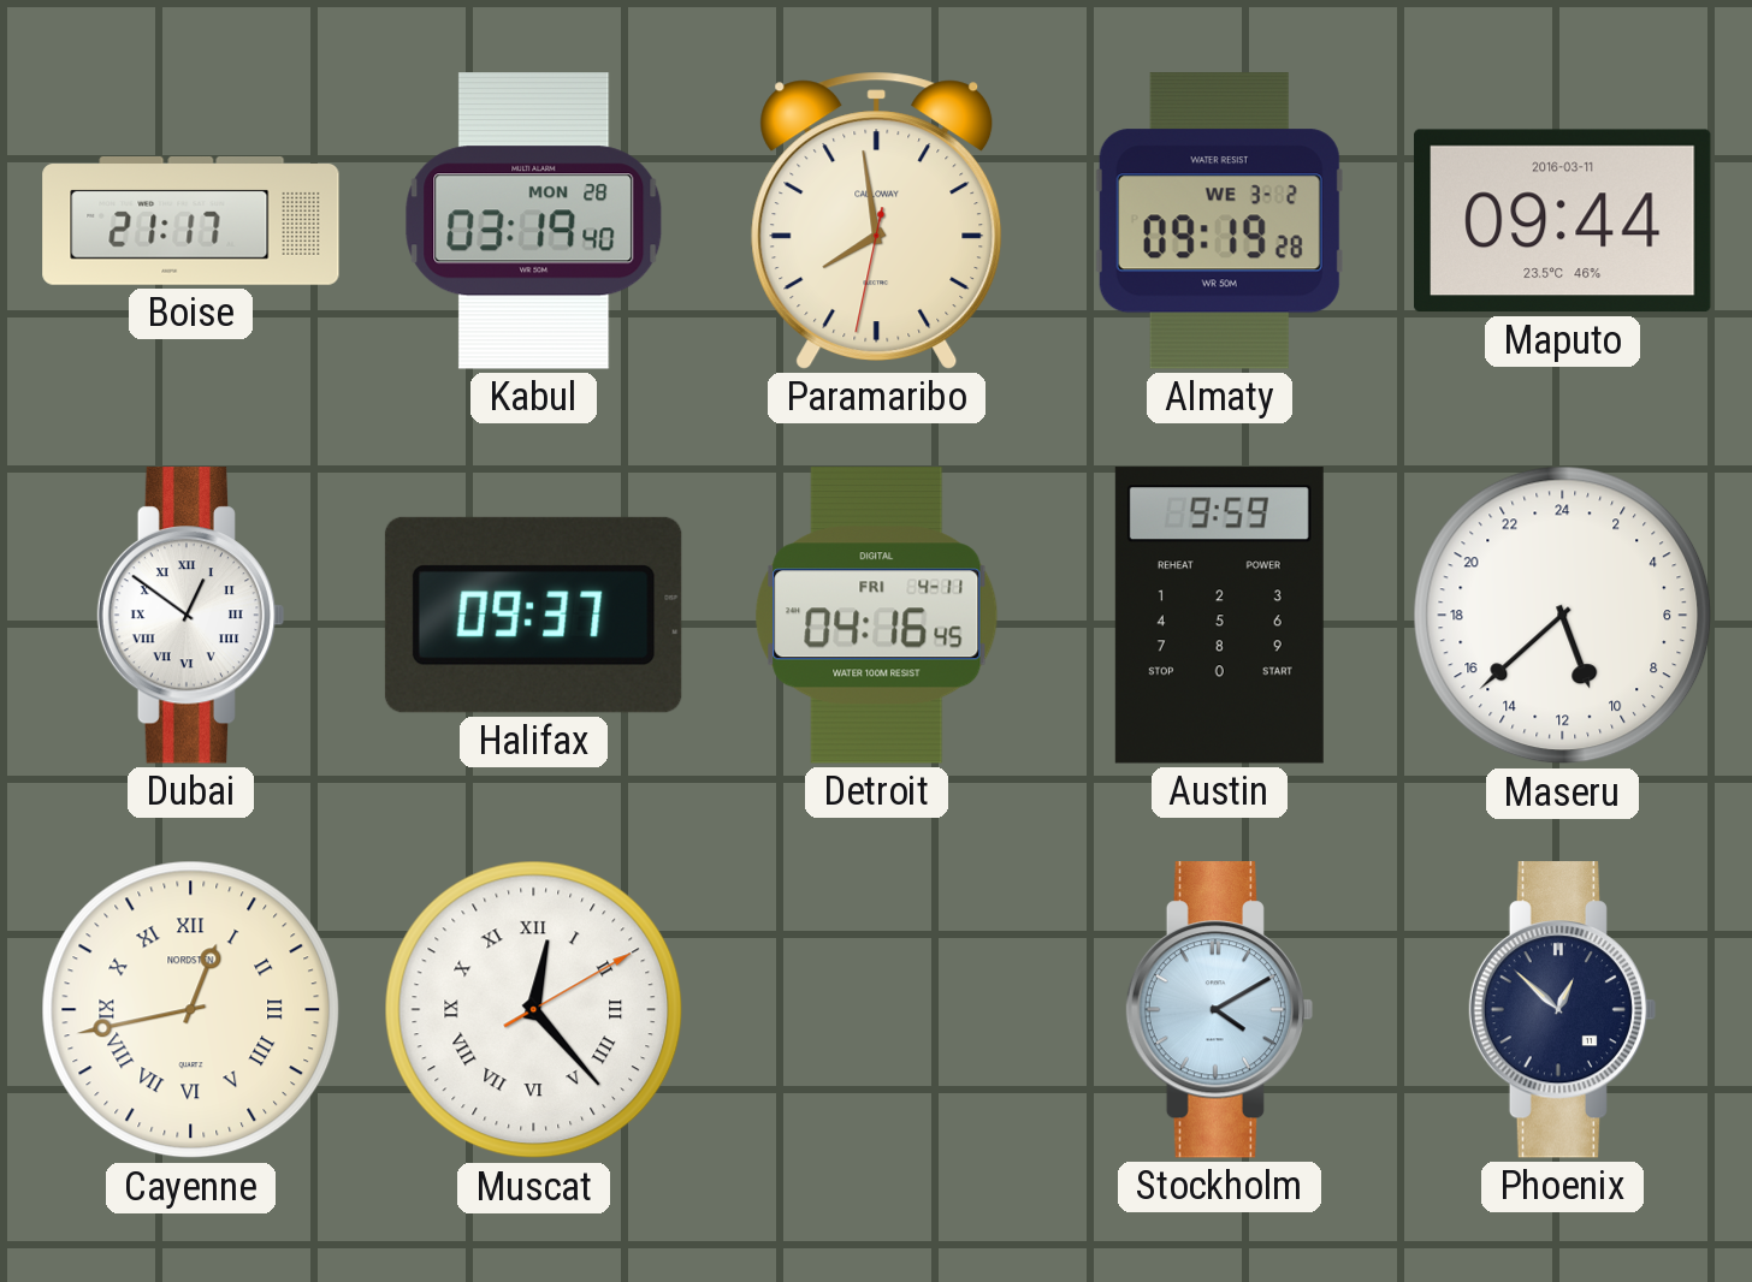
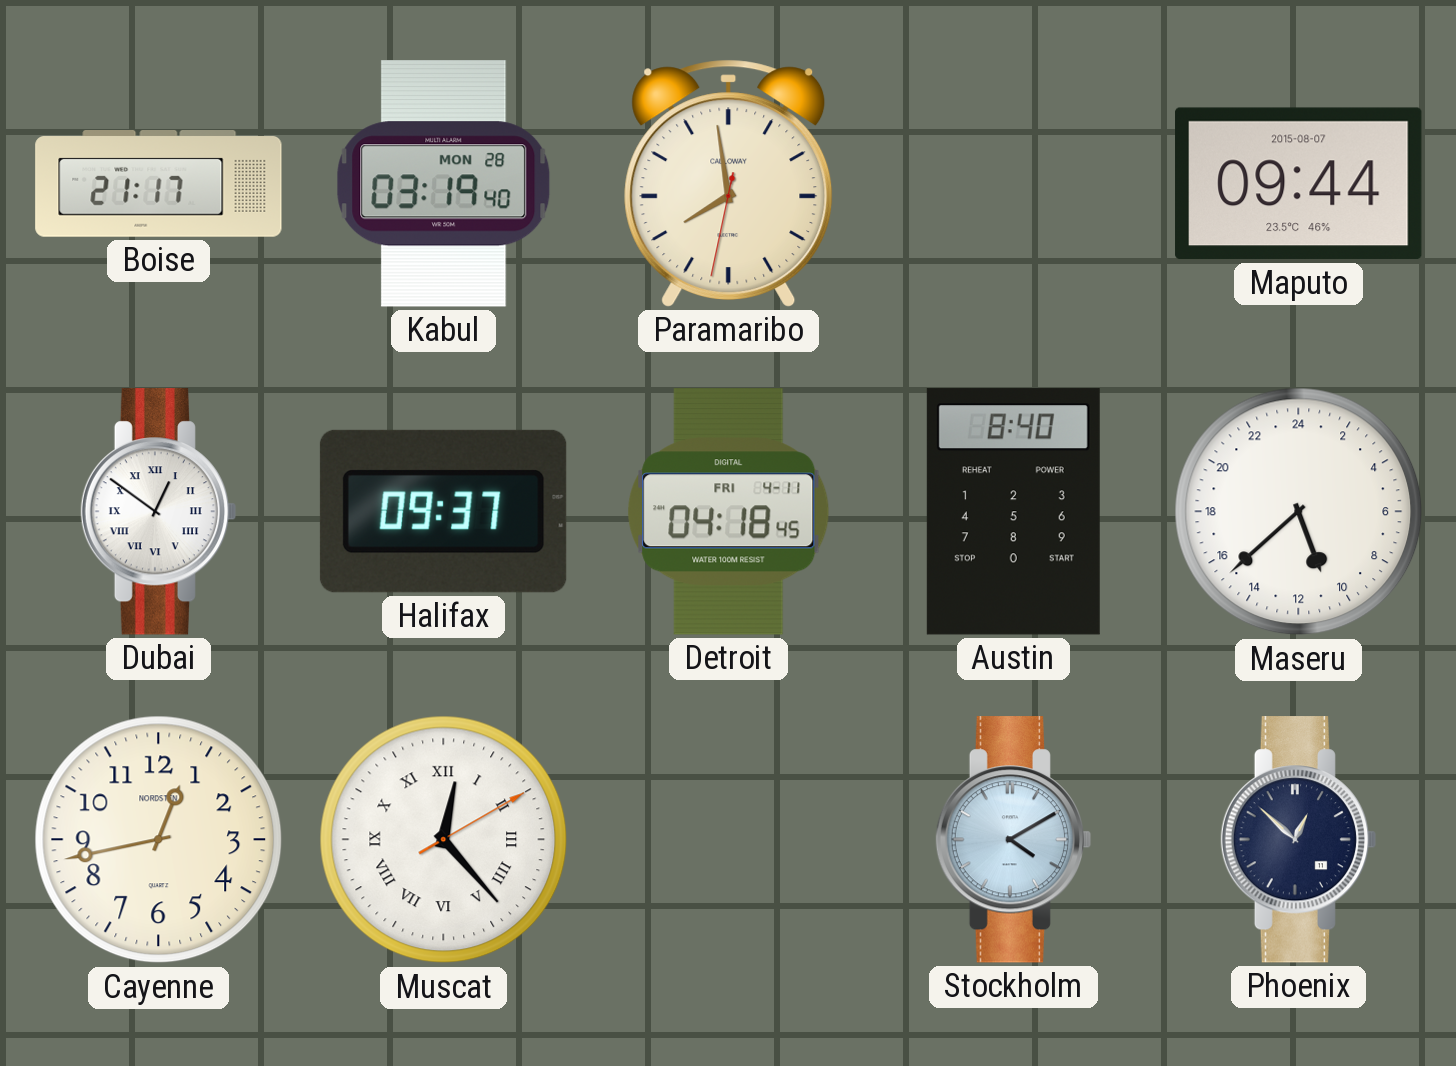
Almaty: 09:19 -> none (1219, 221)
Maputo date: 2016-03-11 -> 2015-08-07 (1299, 184)
Detroit: 04:16 -> 04:18 (729, 512)
Austin: 9:59 -> 8:40 (1013, 512)
Cayenne numerals: Roman -> Arabic (159, 840)
